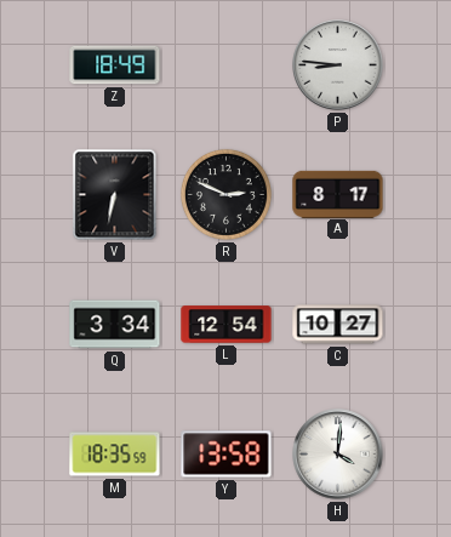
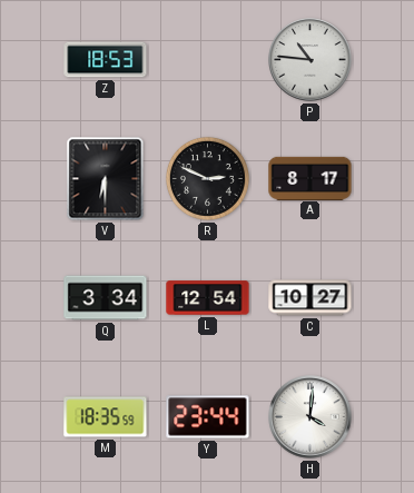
Z: 18:49 -> 18:53 (106, 60)
P: 8:46 -> 10:46 (310, 60)
V: 6:32 -> 6:30 (106, 179)
Y: 13:58 -> 23:44 (208, 417)
